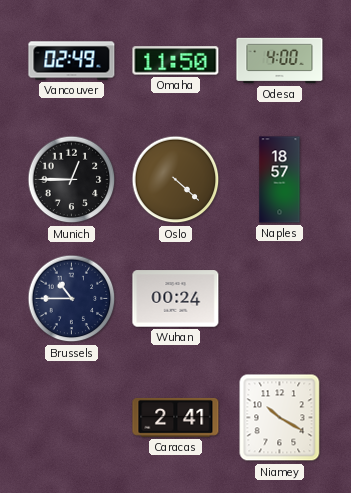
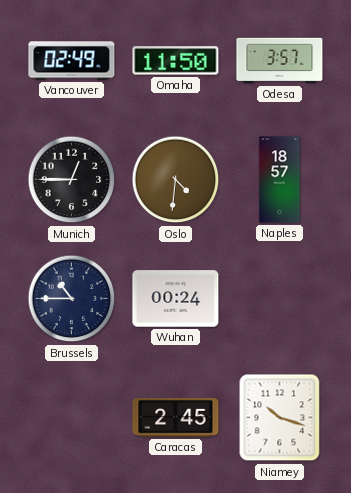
Odesa: 4:00 -> 3:57 (280, 61)
Oslo: 4:22 -> 4:31 (176, 180)
Caracas: 2:41 -> 2:45 (176, 417)
Niamey: 10:20 -> 10:18 (280, 418)
